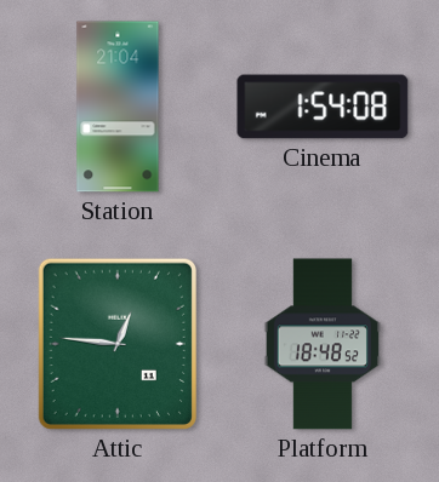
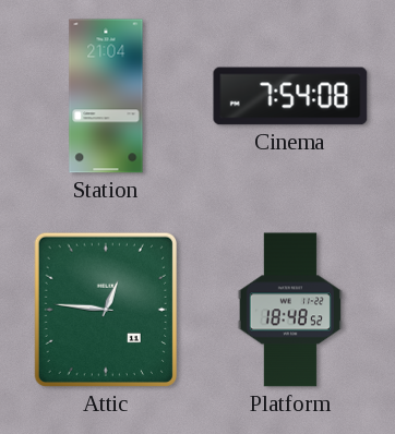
Cinema: 1:54 -> 7:54 (290, 96)
